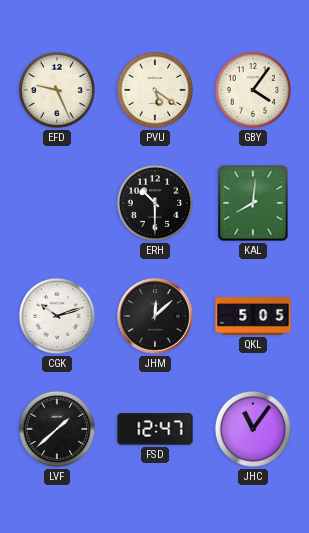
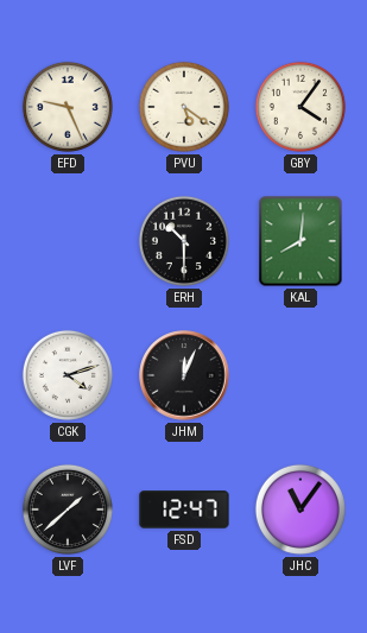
CGK: 10:12 -> 4:12 (68, 375)
JHM: 12:08 -> 12:04 (184, 375)
QKL: 5:05 -> none (253, 316)
